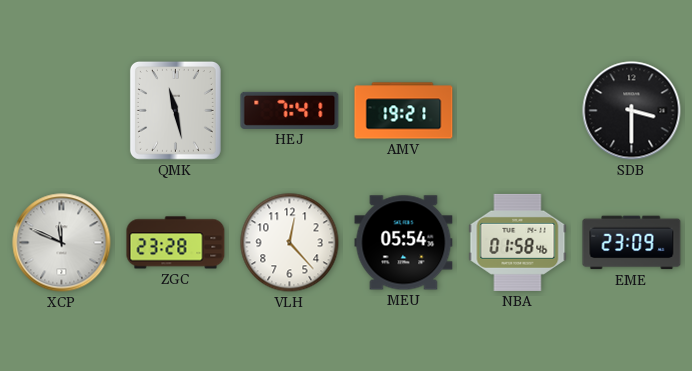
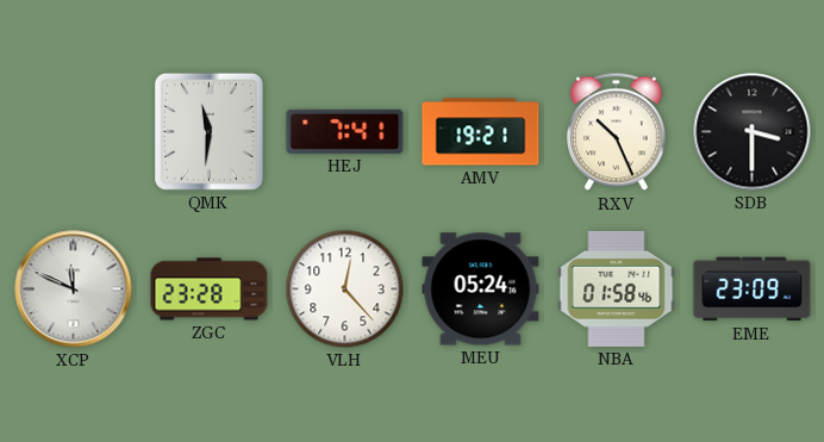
QMK: 11:28 -> 11:31 (208, 131)
RXV: none -> 10:26 (617, 132)
MEU: 05:54 -> 05:24 (481, 290)
